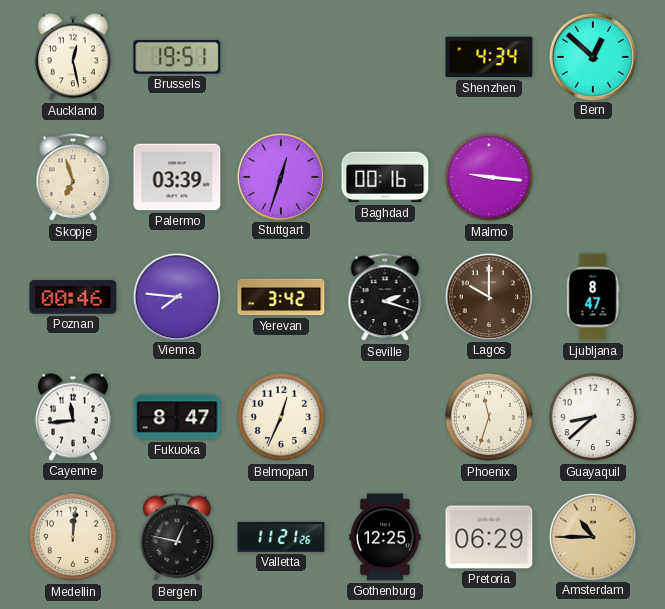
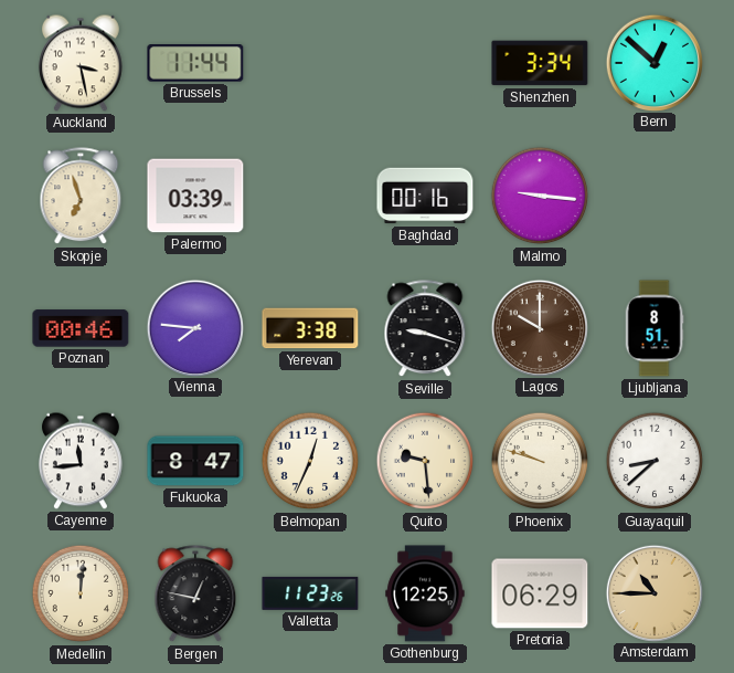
Auckland: 12:28 -> 3:28 (81, 63)
Brussels: 19:51 -> 11:44 (195, 64)
Shenzhen: 4:34 -> 3:34 (540, 63)
Stuttgart: 12:33 -> none (280, 176)
Yerevan: 3:42 -> 3:38 (310, 328)
Seville: 2:18 -> 9:18 (425, 329)
Ljubljana: 8:47 -> 8:51 (655, 328)
Quito: none -> 9:29 (425, 461)
Phoenix: 11:33 -> 9:48 (540, 461)
Valletta: 11:21 -> 11:23 (310, 593)
